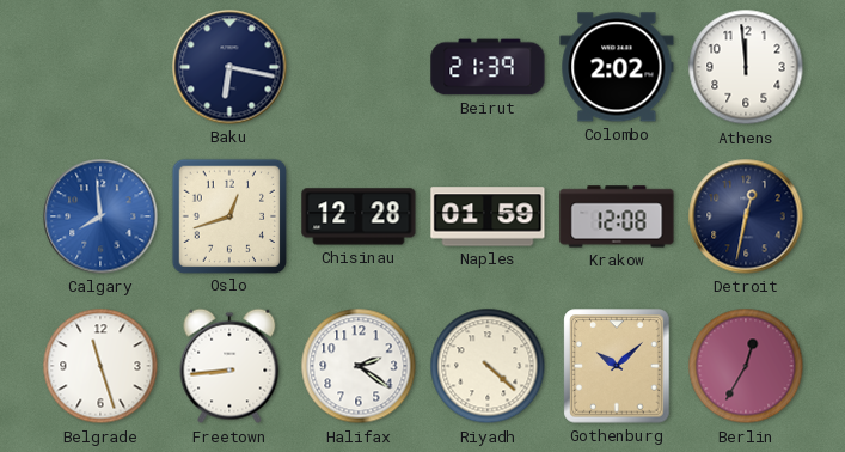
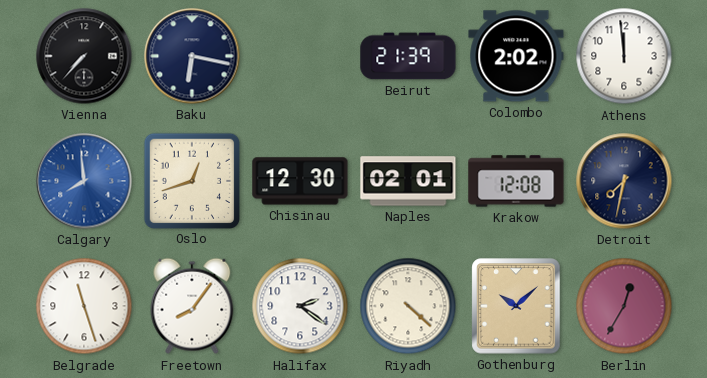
Vienna: none -> 7:37 (84, 56)
Chisinau: 12:28 -> 12:30 (300, 181)
Naples: 01:59 -> 02:01 (408, 181)
Detroit: 12:32 -> 7:32 (624, 181)
Freetown: 8:44 -> 8:06 (192, 306)
